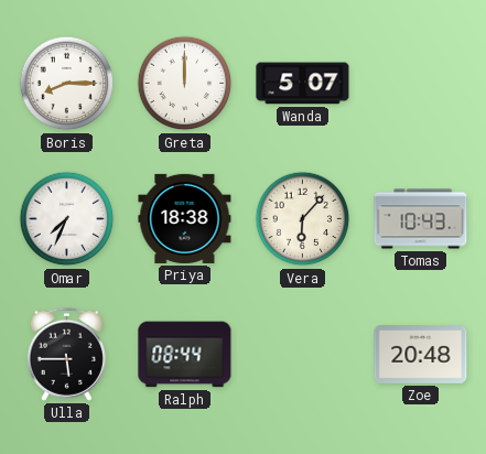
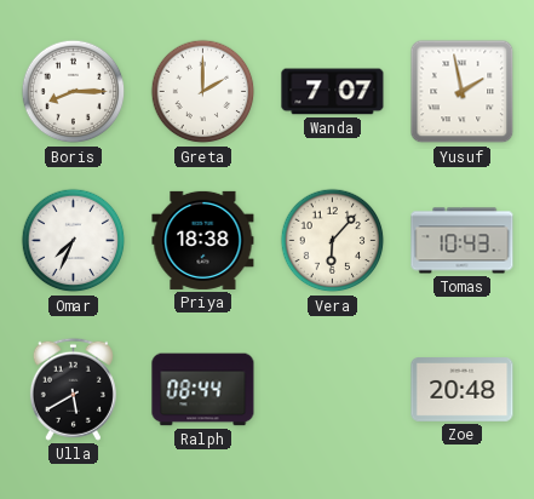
Greta: 12:00 -> 2:00 (203, 92)
Wanda: 5:07 -> 7:07 (333, 92)
Yusuf: none -> 1:58 (463, 92)
Ulla: 5:45 -> 5:40 (73, 389)
